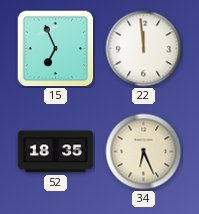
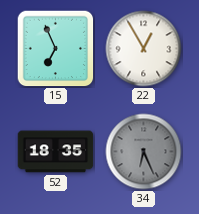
22: 11:59 -> 12:55 (144, 49)
34 dial: cream -> grey (144, 152)
